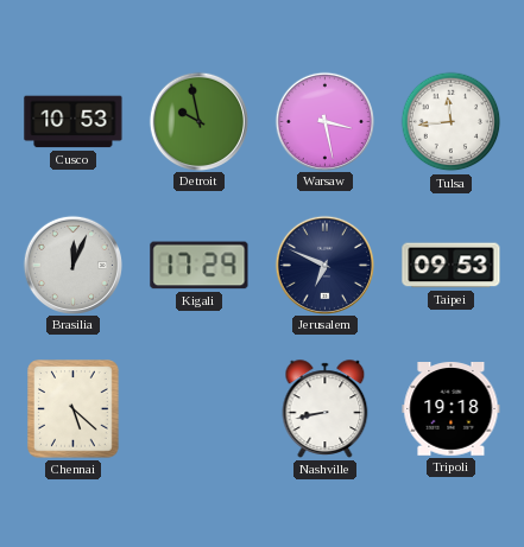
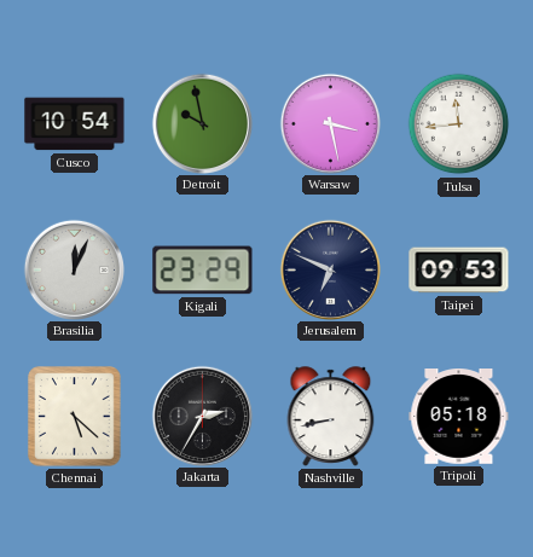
Cusco: 10:53 -> 10:54 (75, 124)
Kigali: 17:29 -> 23:29 (203, 271)
Jakarta: none -> 2:35 (202, 416)
Tripoli: 19:18 -> 05:18 (459, 417)
